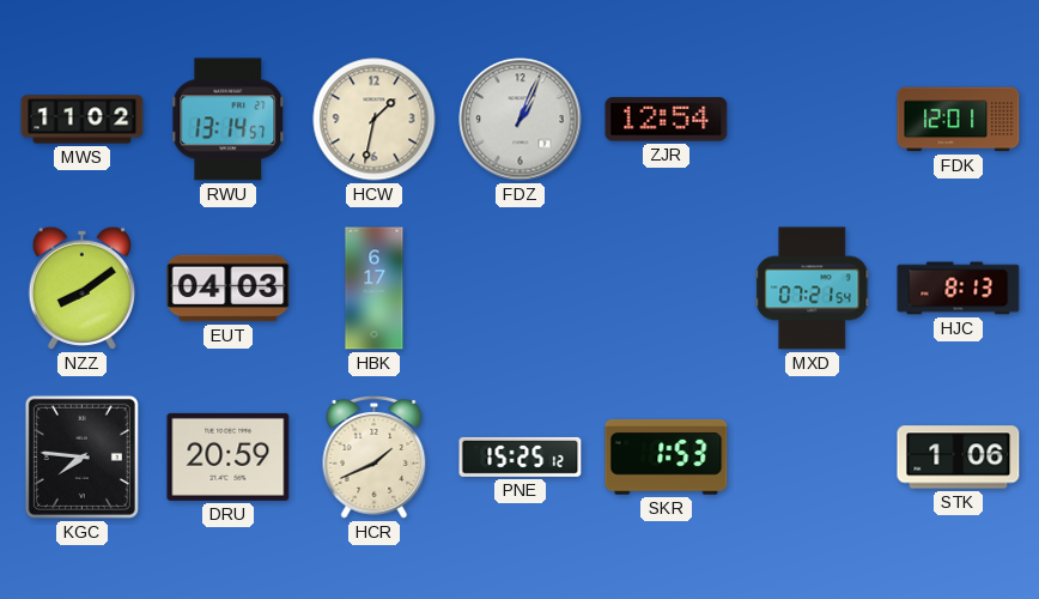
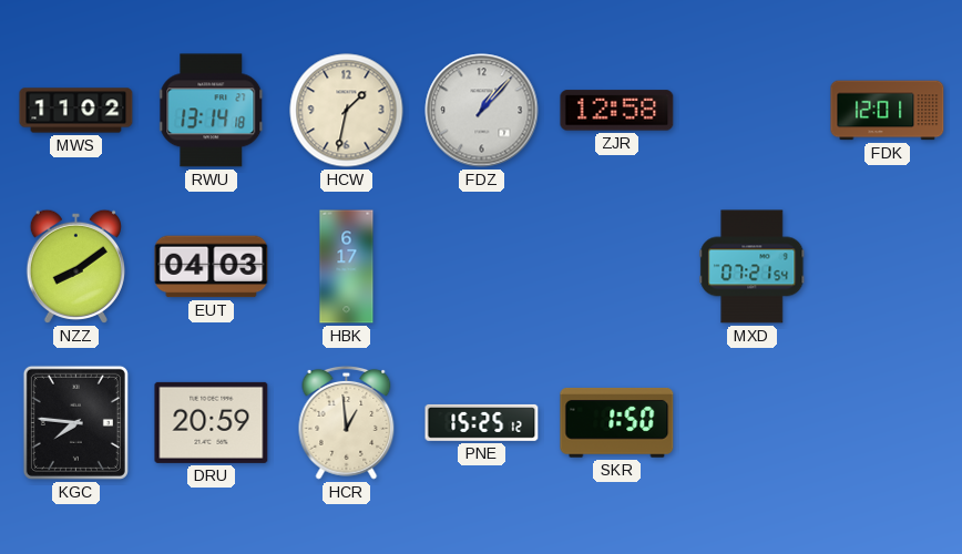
RWU: 13:14:57 -> 13:14:18 (212, 111)
FDZ: 1:04 -> 1:07 (482, 111)
ZJR: 12:54 -> 12:58 (617, 111)
HJC: 8:13 -> none (959, 289)
HCR: 1:41 -> 12:59 (347, 422)
SKR: 1:53 -> 1:50 (617, 422)
STK: 1:06 -> none (959, 458)
